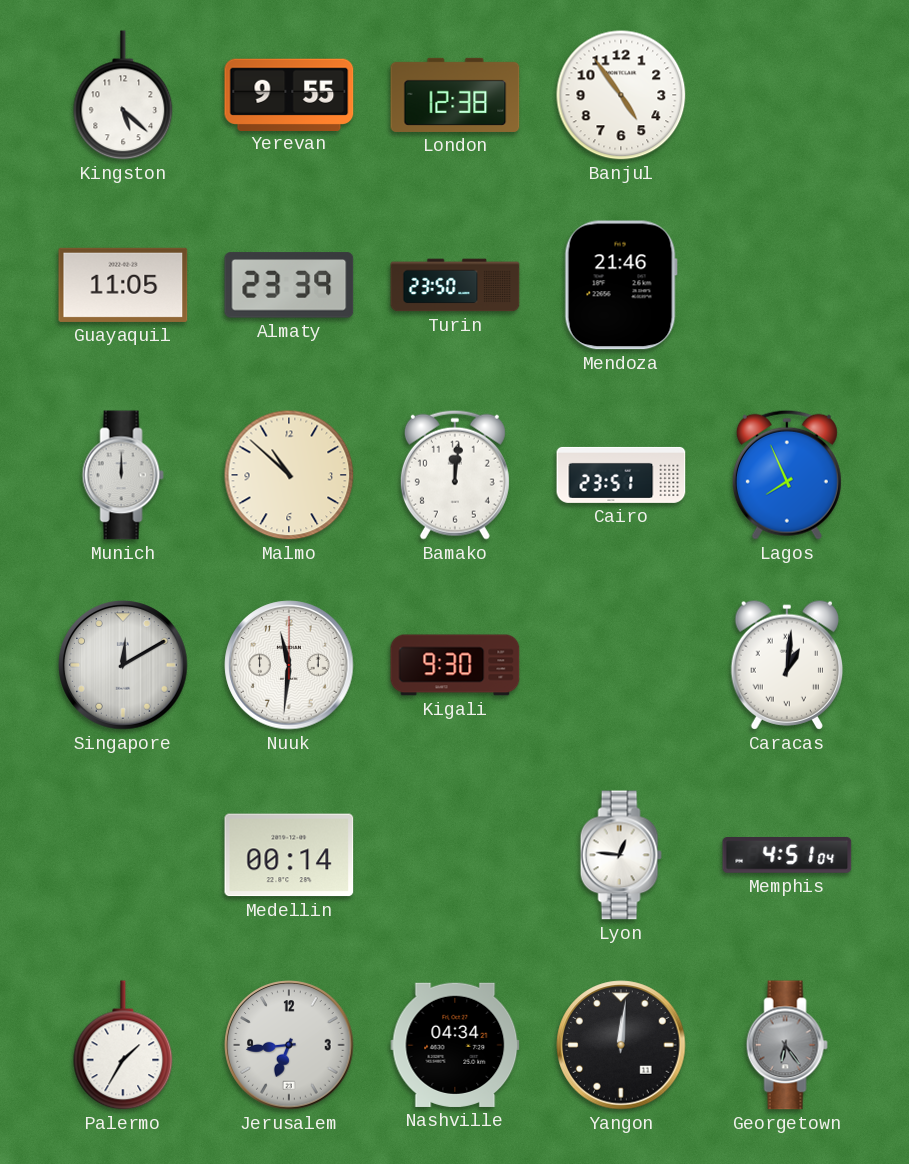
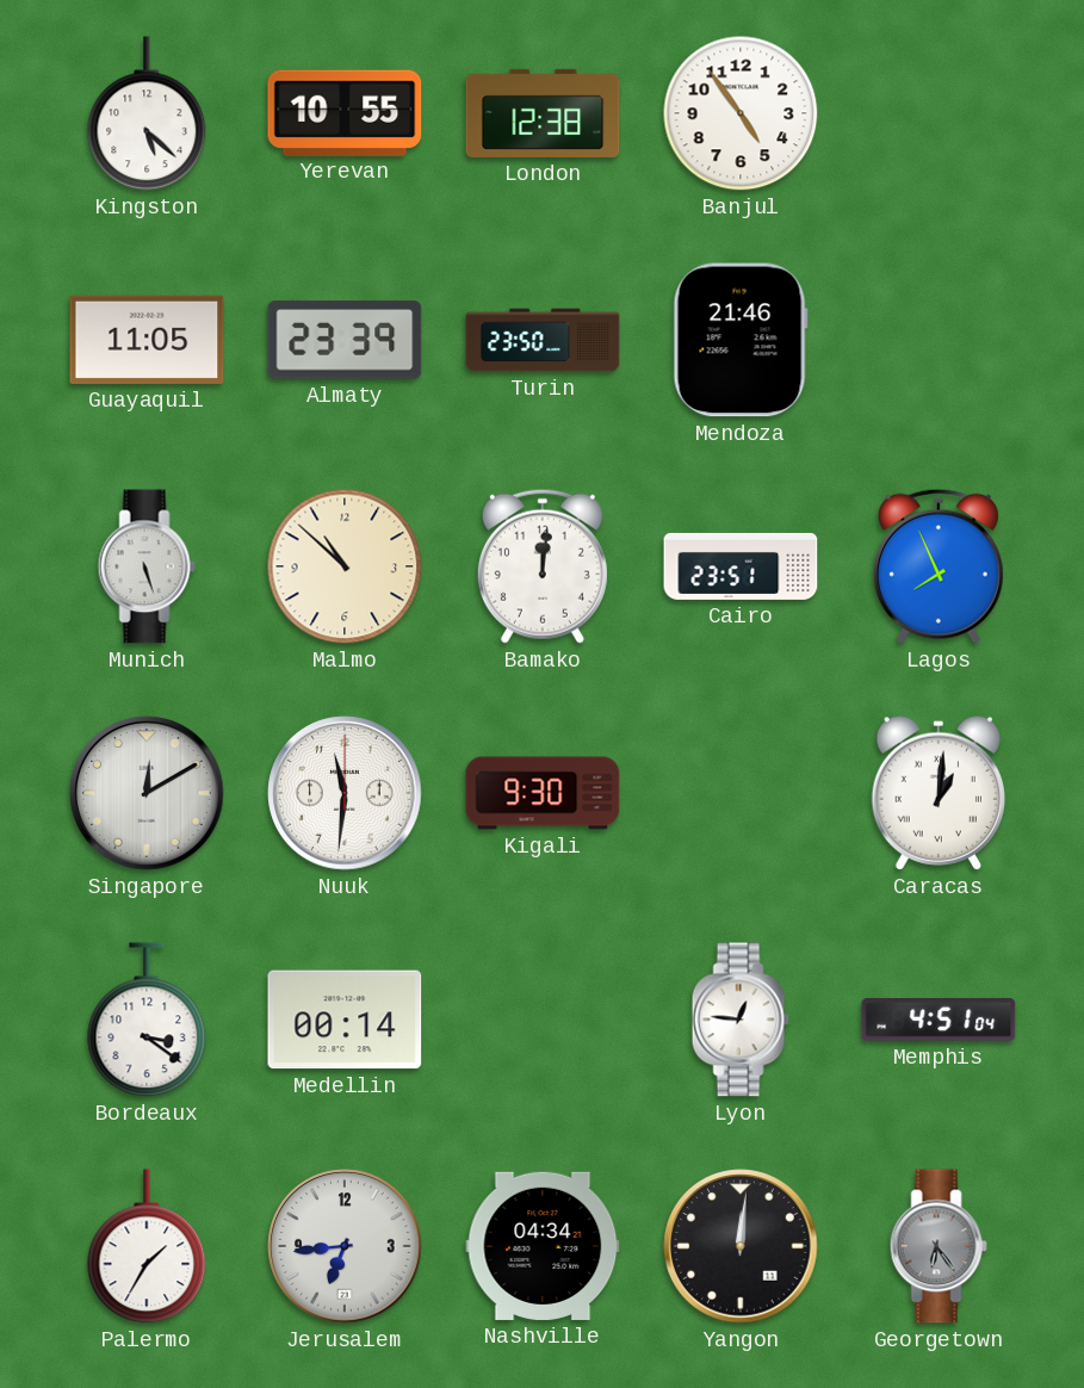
Yerevan: 9:55 -> 10:55 (345, 112)
Munich: 12:00 -> 5:27 (147, 566)
Bordeaux: none -> 3:21 (147, 1020)
